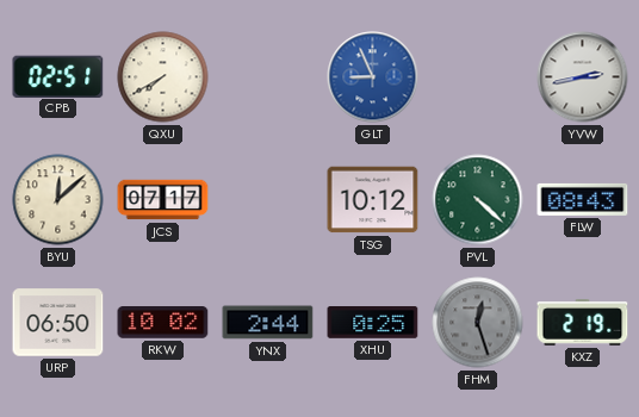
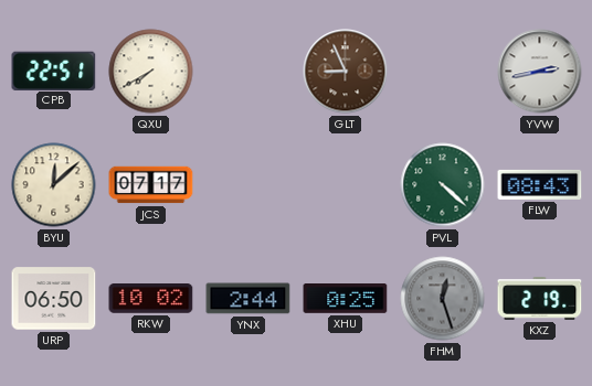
CPB: 02:51 -> 22:51 (54, 71)
GLT dial: blue -> brown (346, 72)
TSG: 10:12 -> none (373, 200)
